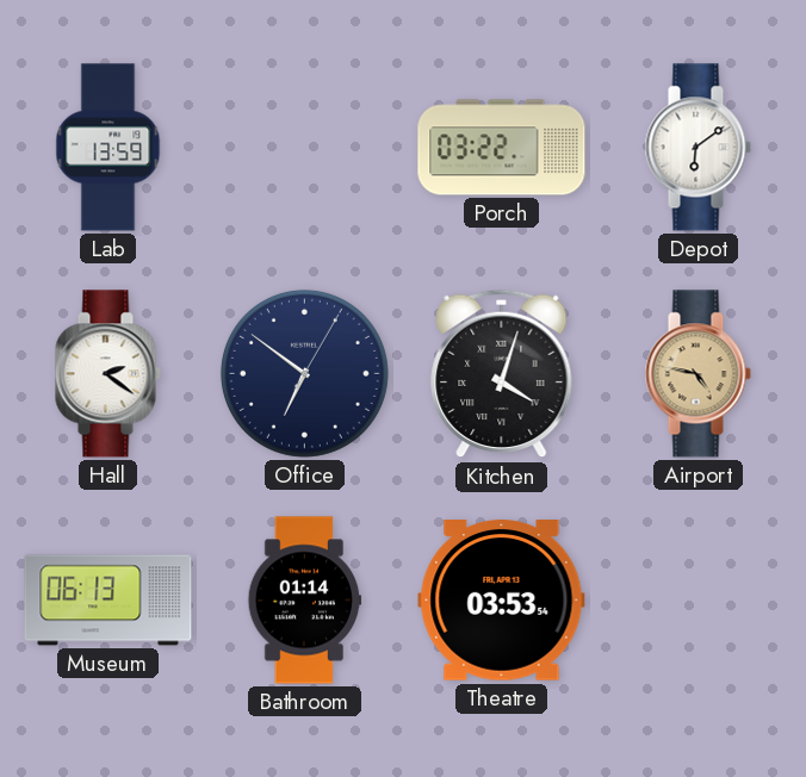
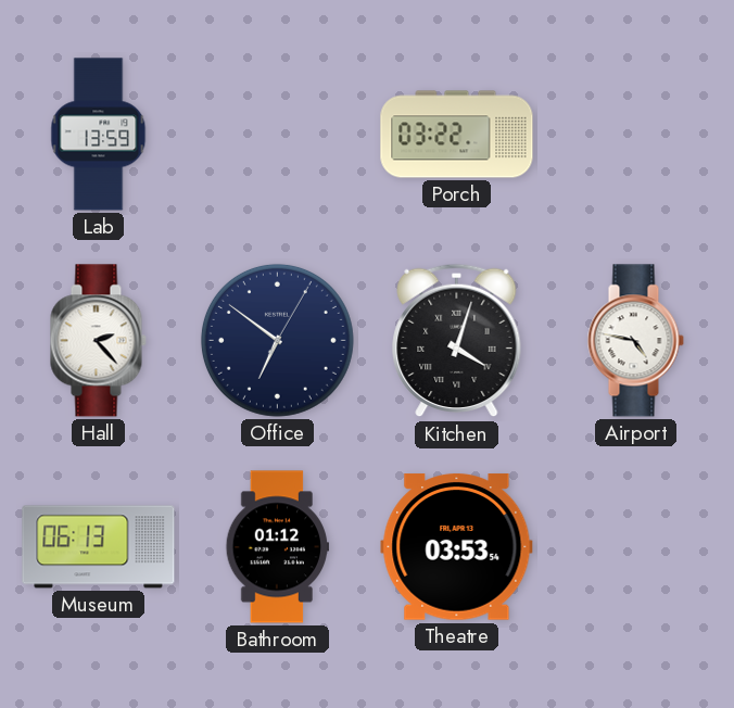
Depot: 6:09 -> none (697, 148)
Hall: 2:21 -> 2:23 (98, 341)
Airport dial: champagne -> white (635, 341)
Bathroom: 01:14 -> 01:12 (277, 547)
